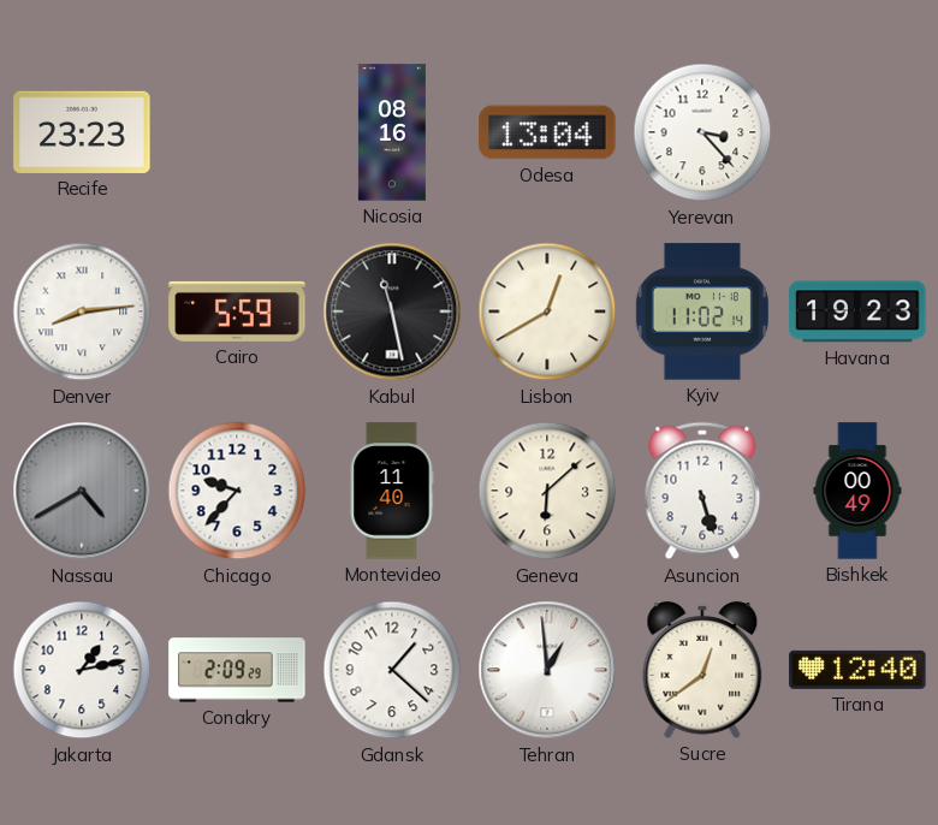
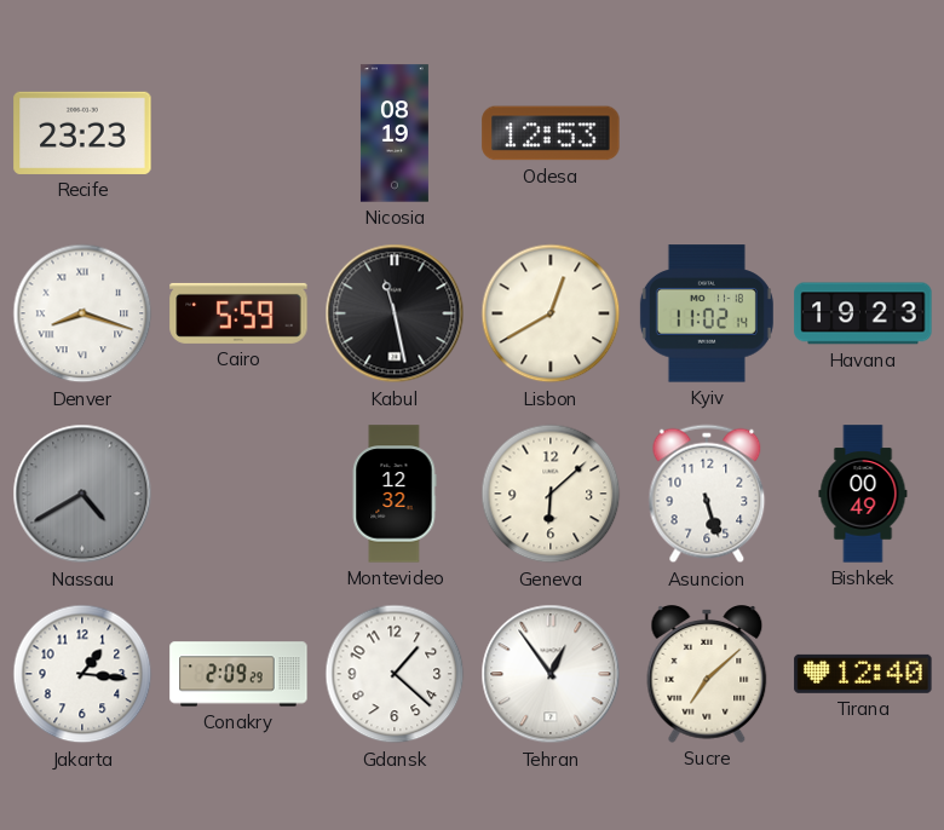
Nicosia: 08:16 -> 08:19 (395, 133)
Odesa: 13:04 -> 12:53 (551, 133)
Yerevan: 3:23 -> none (702, 132)
Denver: 8:14 -> 8:18 (82, 313)
Chicago: 9:37 -> none (237, 491)
Montevideo: 11:40 -> 12:32 (395, 494)
Jakarta: 1:13 -> 1:16 (82, 674)
Tehran: 12:59 -> 12:54 (551, 674)
Sucre: 12:39 -> 7:08 (707, 675)
